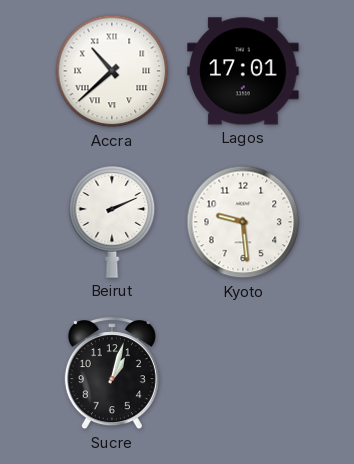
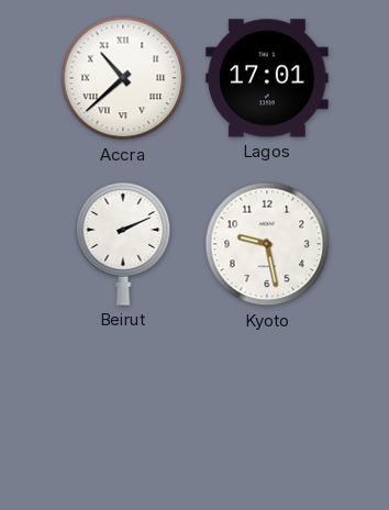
Kyoto: 9:29 -> 9:28 (267, 244)
Sucre: 1:03 -> none (112, 374)
